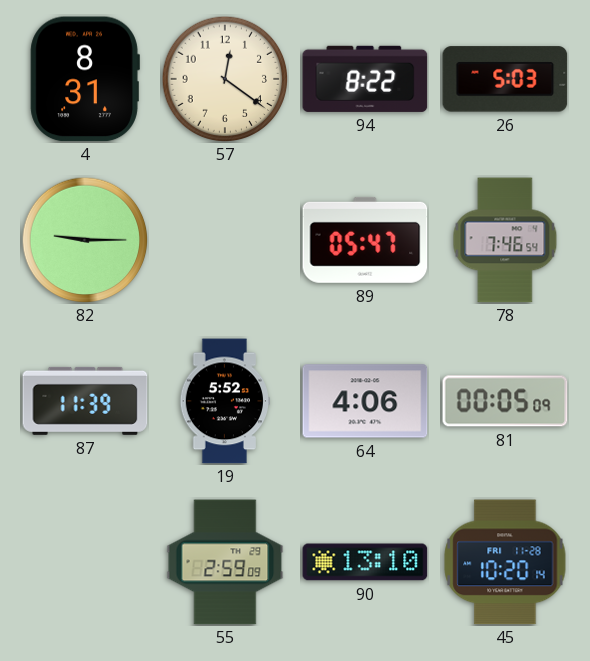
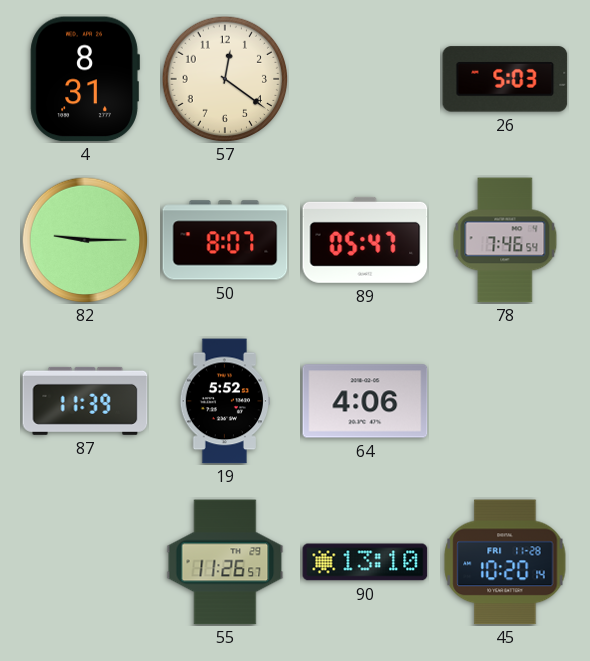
94: 8:22 -> none (365, 79)
50: none -> 8:07 (225, 240)
81: 00:05 -> none (505, 401)
55: 2:59 -> 11:26 (225, 562)
